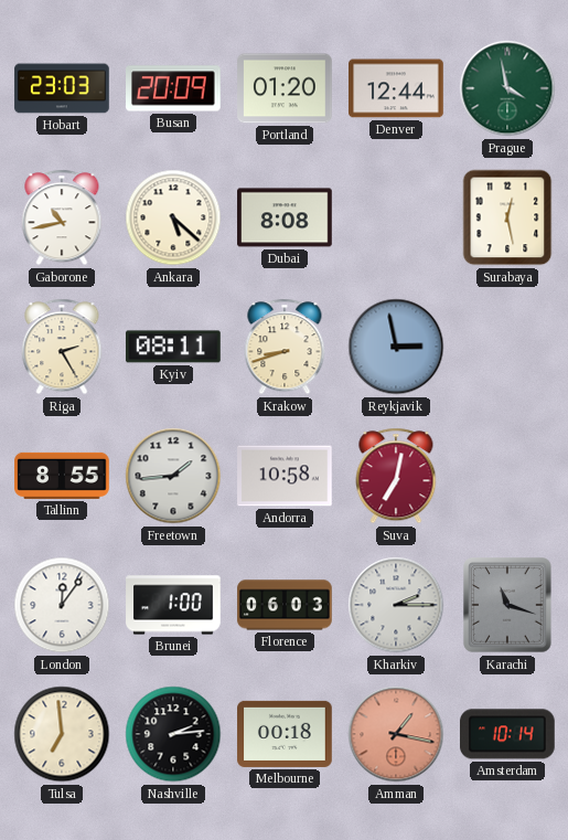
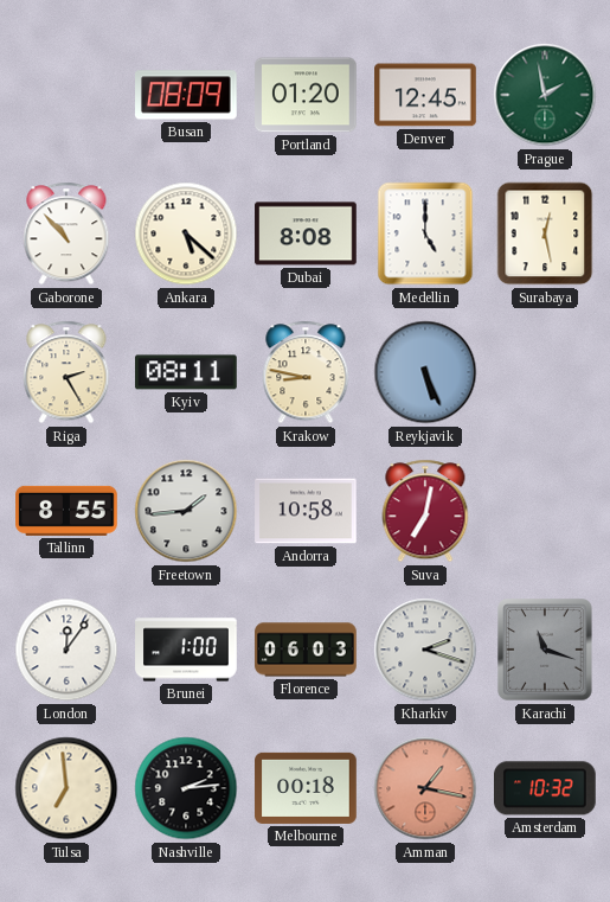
Hobart: 23:03 -> none (62, 88)
Busan: 20:09 -> 08:09 (187, 95)
Denver: 12:44 -> 12:45 (425, 95)
Prague: 3:58 -> 1:58 (545, 95)
Gaborone: 10:43 -> 10:53 (66, 234)
Medellin: none -> 5:00 (425, 234)
Krakow: 8:42 -> 8:47 (306, 372)
Reykjavik: 2:58 -> 5:26 (425, 372)
Kharkiv: 2:15 -> 2:18 (425, 650)
Amsterdam: 10:14 -> 10:32 (546, 788)
